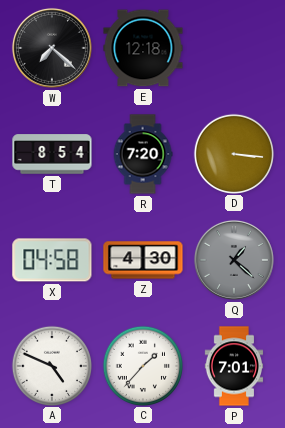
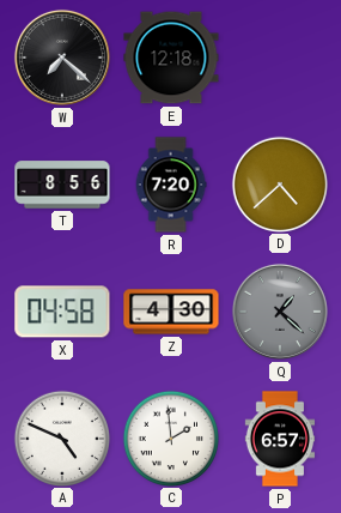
T: 8:54 -> 8:56 (62, 185)
D: 3:16 -> 4:38 (279, 183)
C: 1:37 -> 1:59 (170, 437)
P: 7:01 -> 6:57 (280, 439)
